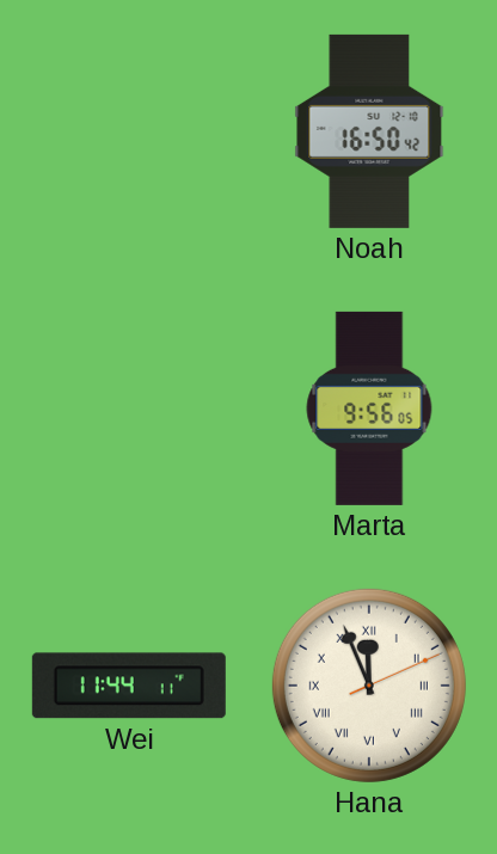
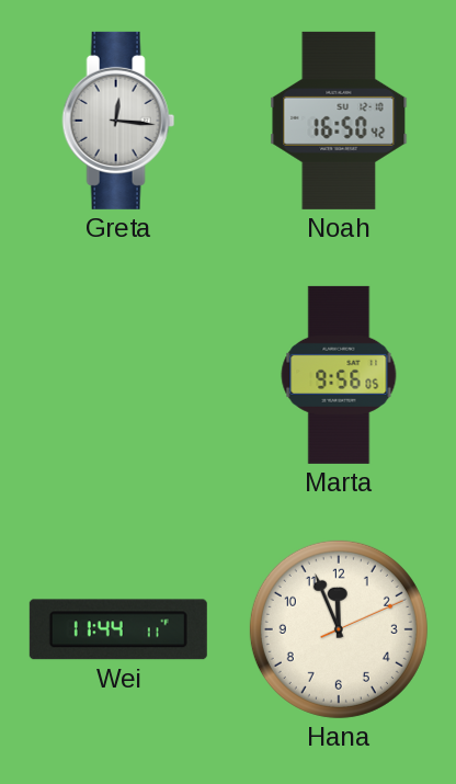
Greta: none -> 12:16 (118, 121)
Hana numerals: Roman -> Arabic (339, 629)
